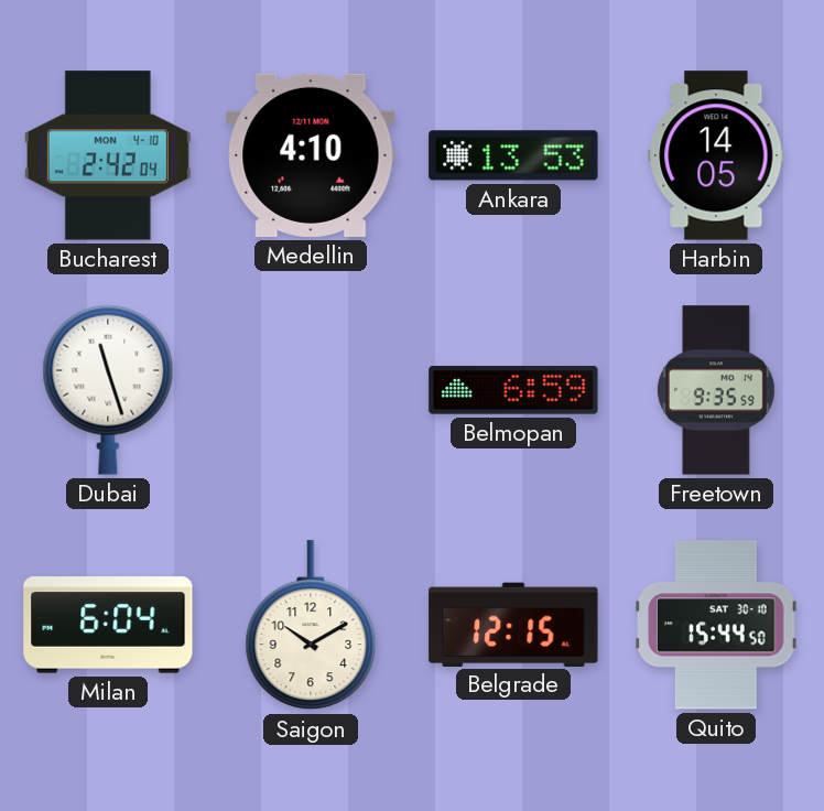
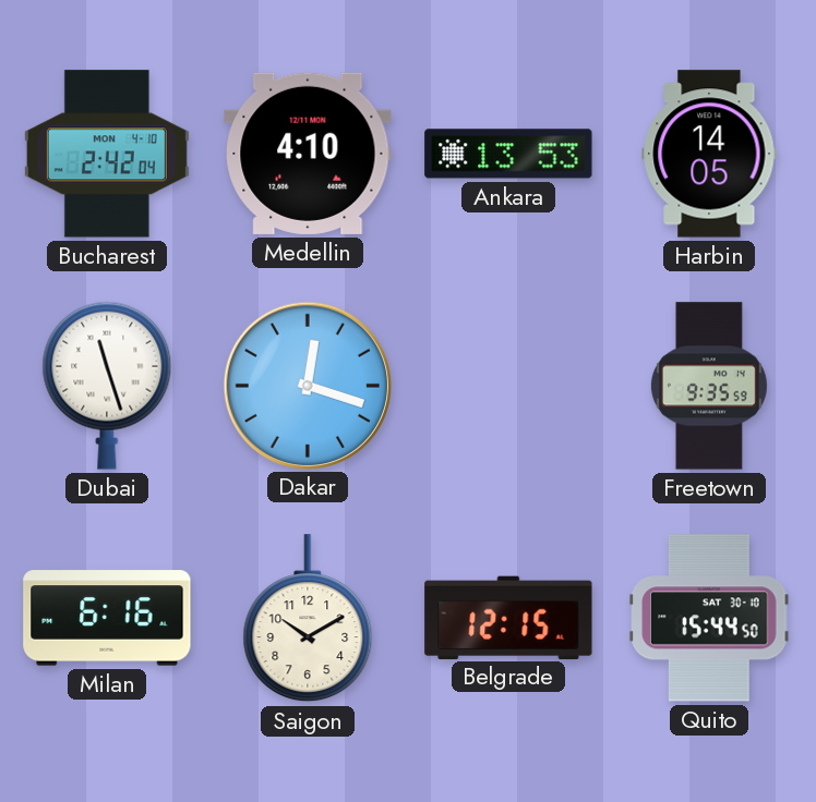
Dakar: none -> 12:18 (307, 385)
Belmopan: 6:59 -> none (513, 390)
Milan: 6:04 -> 6:16 (107, 618)
